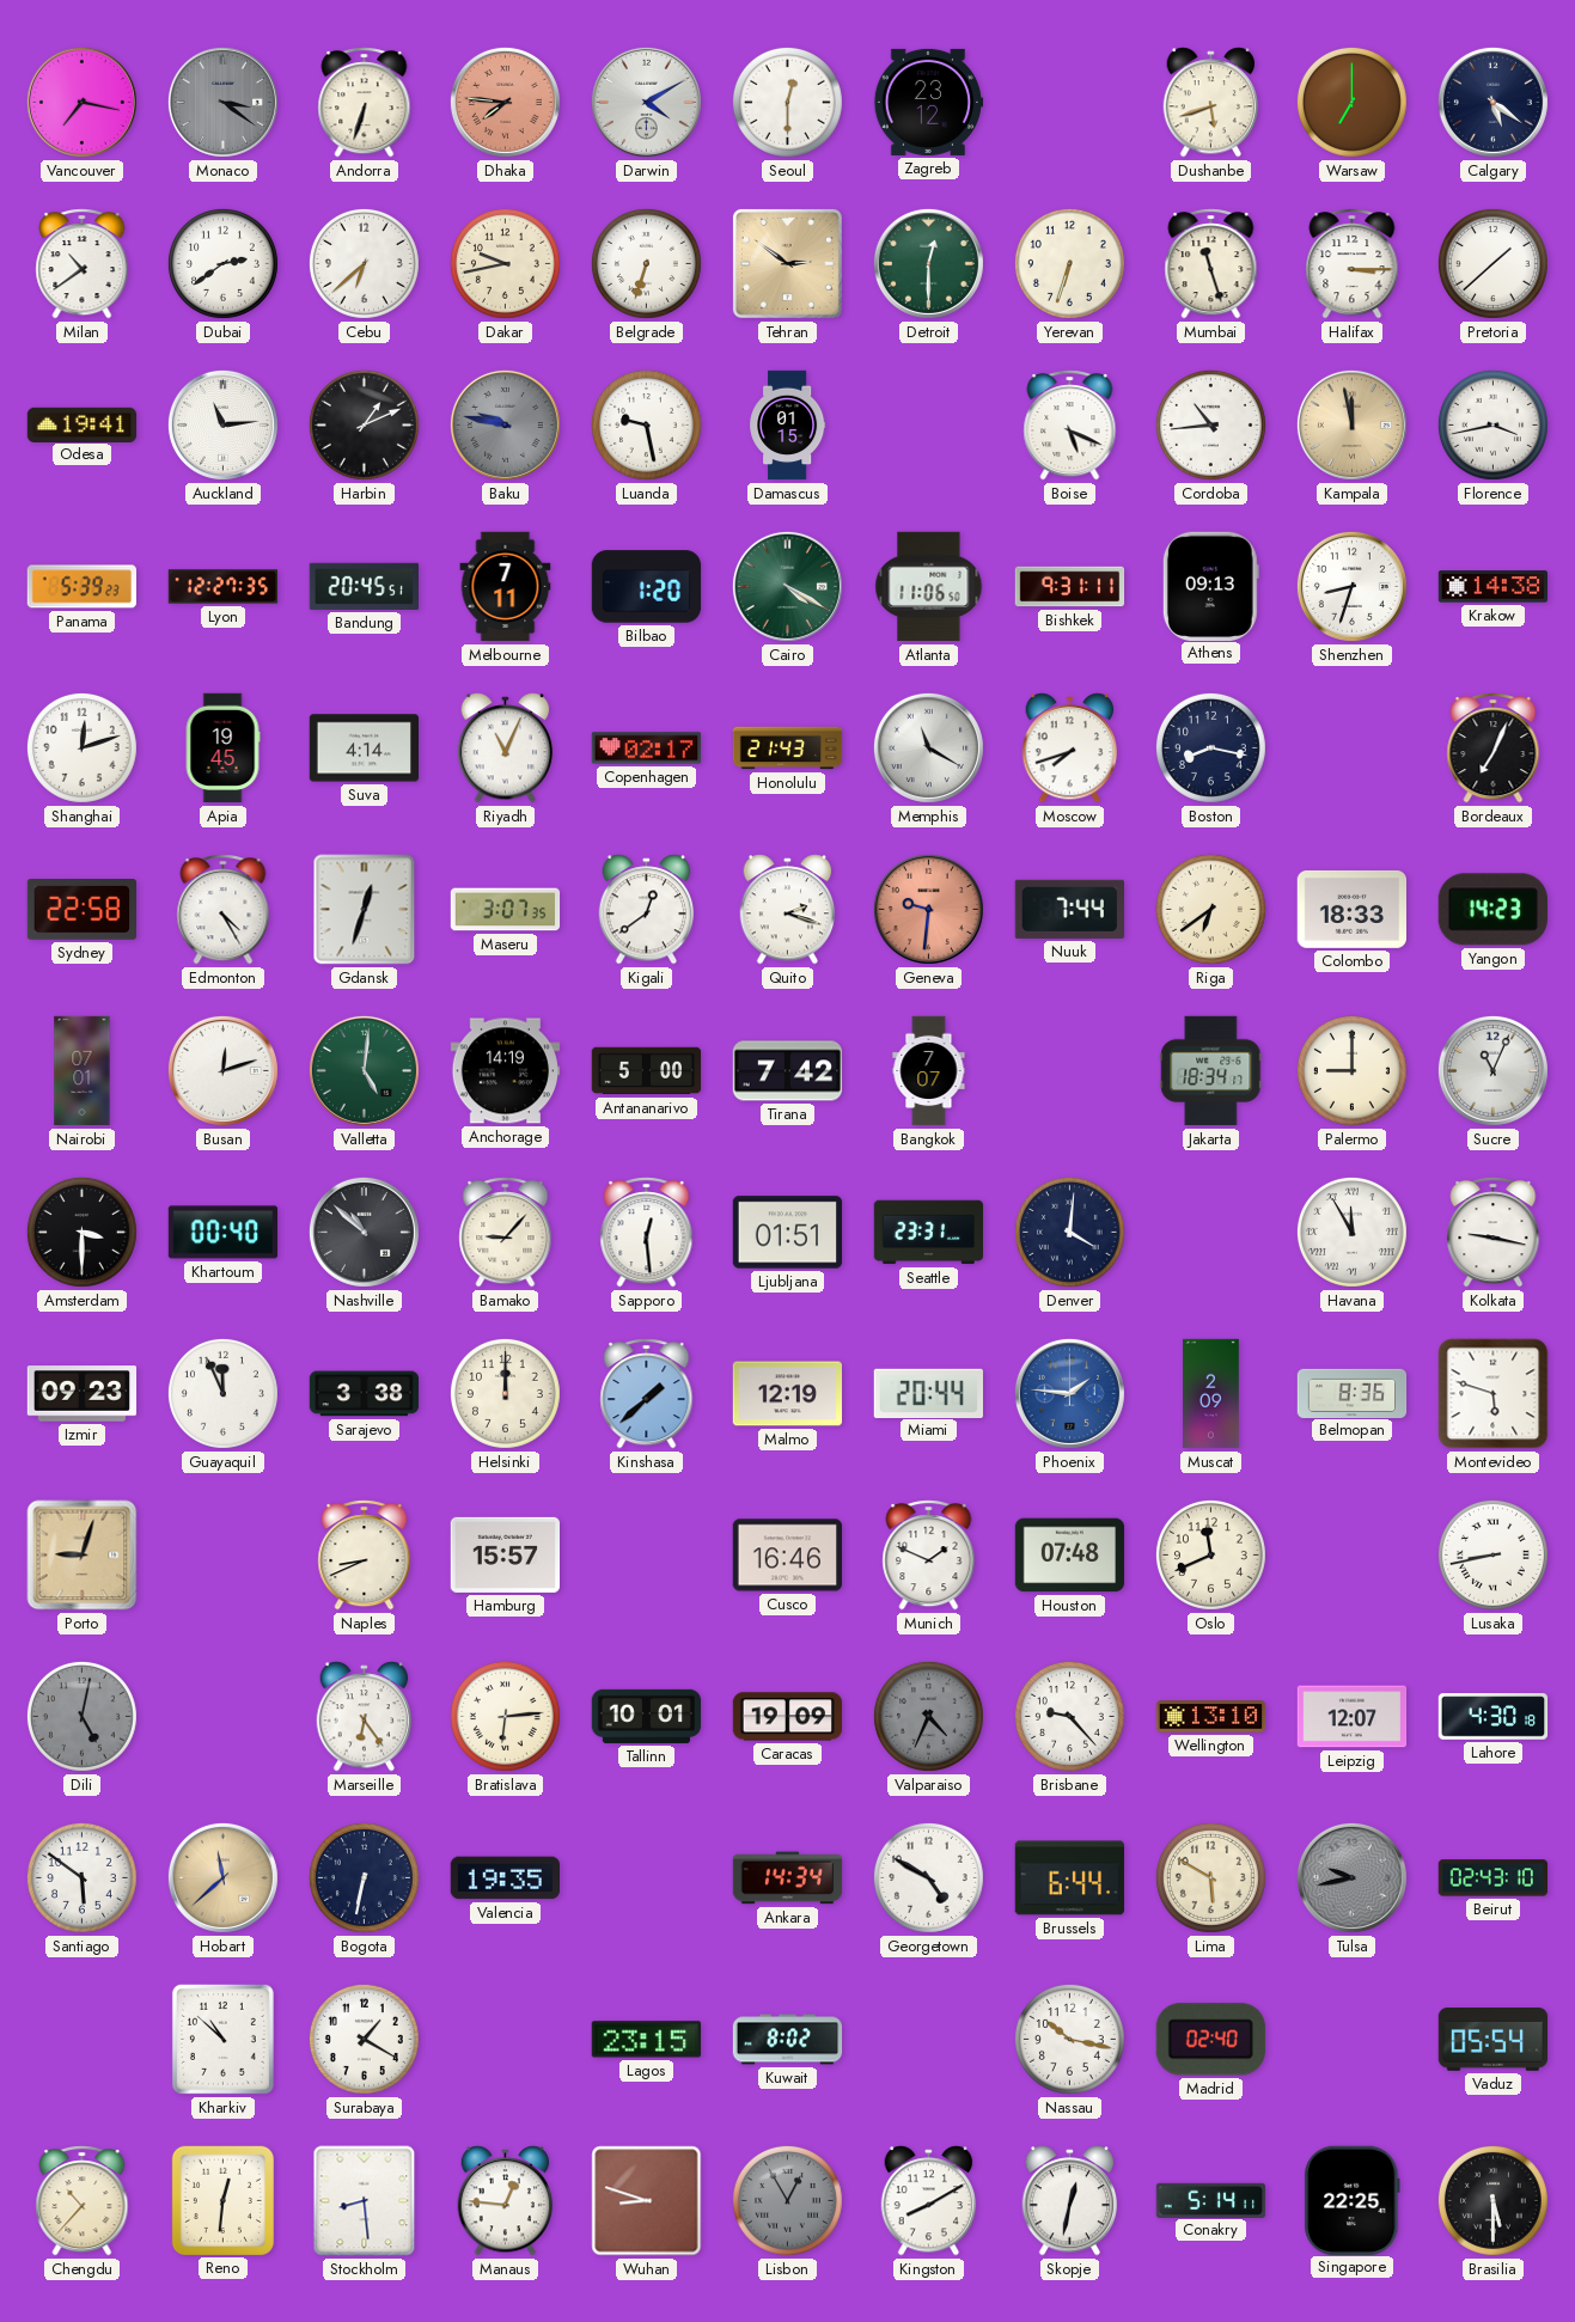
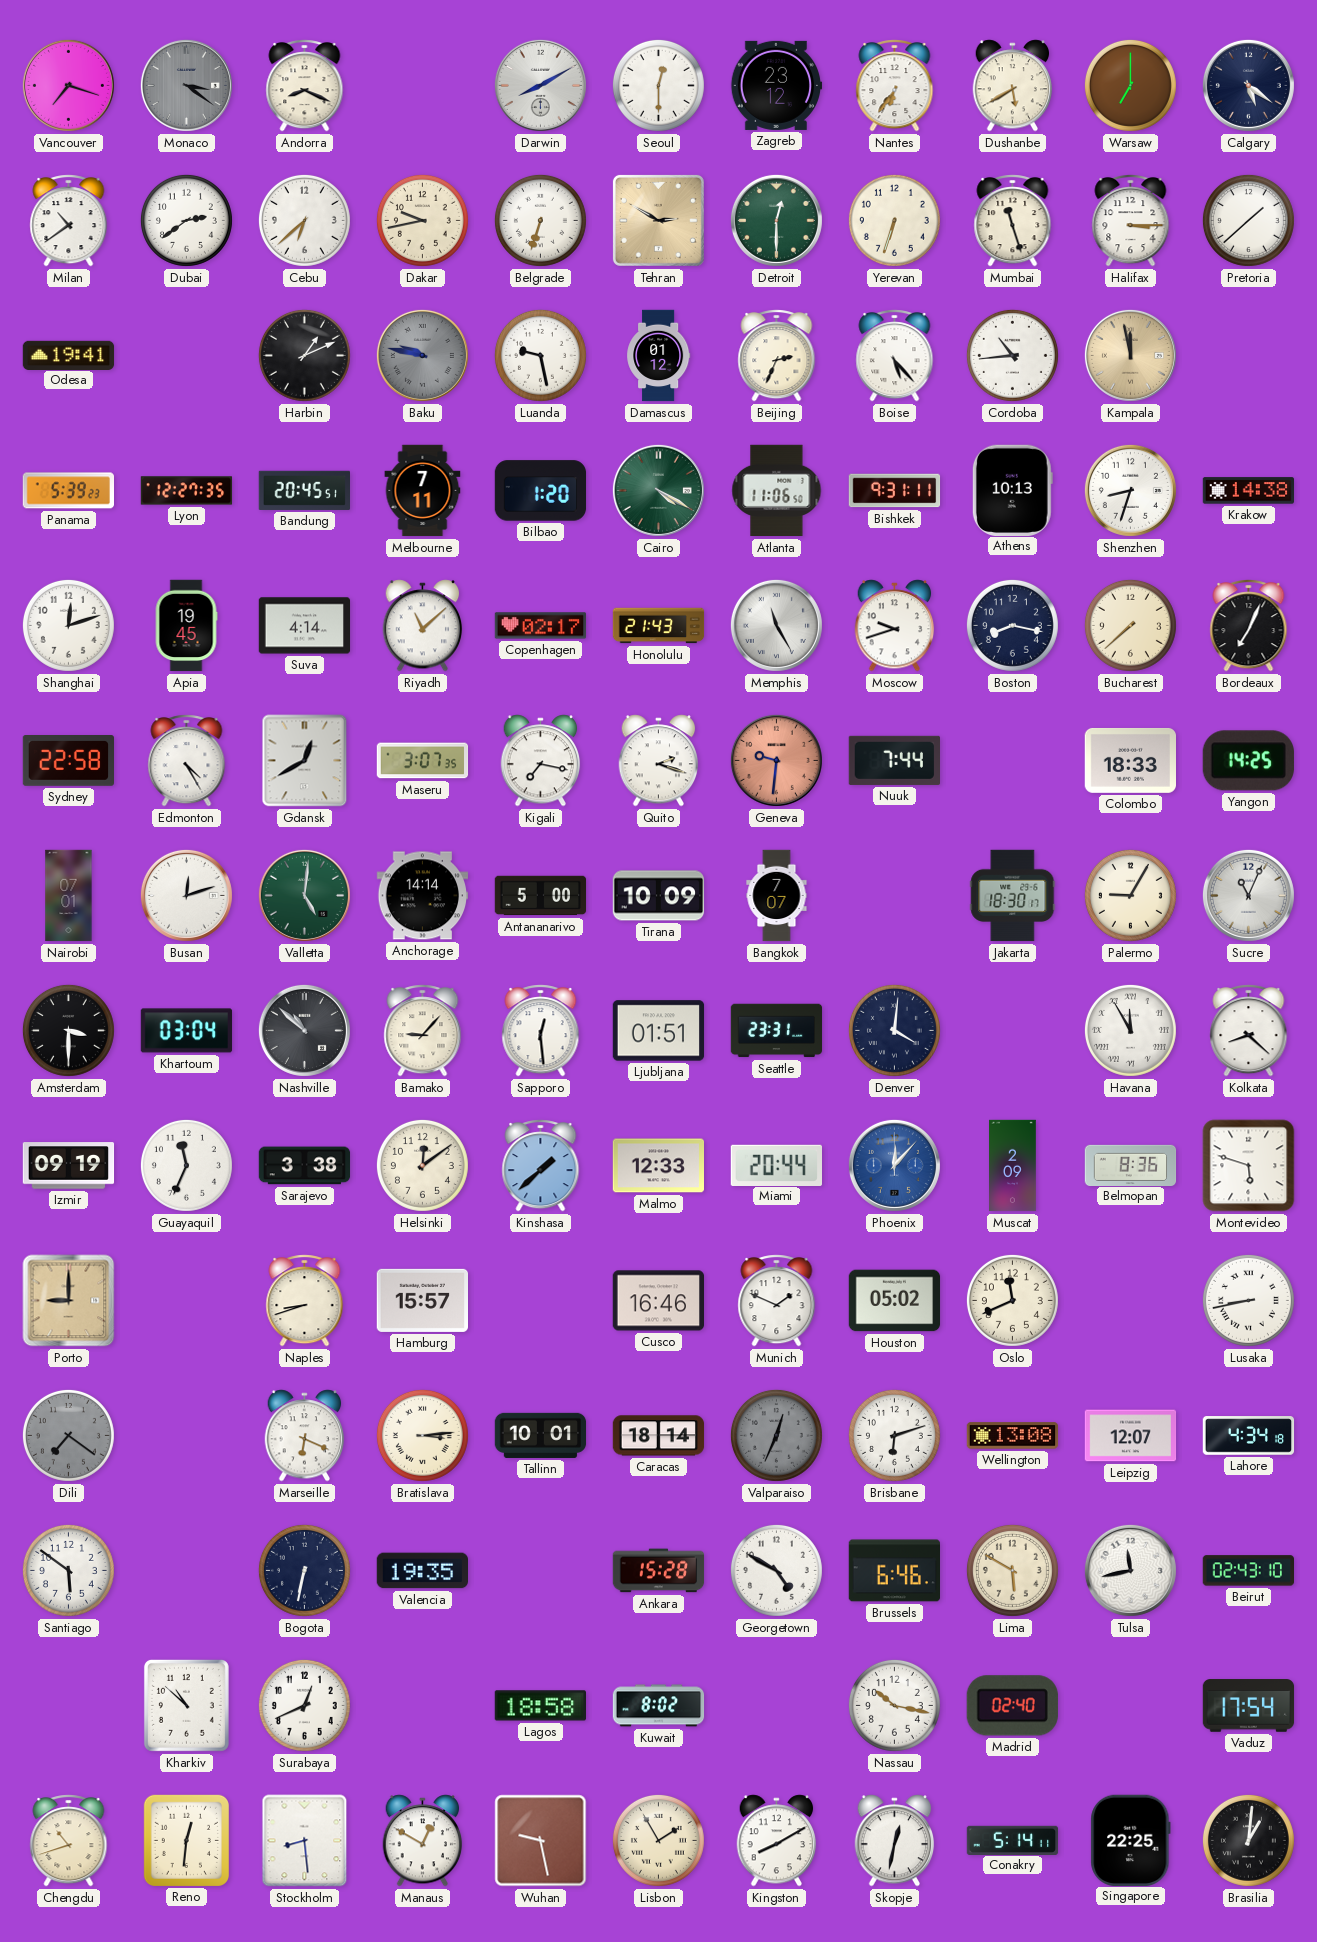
Vancouver: 7:17 -> 7:18 (68, 85)
Andorra: 6:33 -> 8:19 (305, 86)
Dhaka: 7:46 -> none (505, 102)
Darwin: 4:10 -> 8:10 (540, 85)
Nantes: none -> 6:36 (895, 86)
Dushanbe: 5:42 -> 5:40 (1013, 86)
Tehran: 2:51 -> 2:50 (658, 220)
Auckland: 11:14 -> none (222, 424)
Damascus: 01:15 -> 01:12 (659, 356)
Beijing: none -> 2:34 (777, 356)
Boise: 5:19 -> 5:23 (895, 356)
Florence: 3:43 -> none (1492, 424)
Athens: 09:13 -> 10:13 (1012, 490)
Riyadh: 11:04 -> 11:08 (423, 626)
Memphis: 11:20 -> 11:25 (776, 625)
Moscow: 7:42 -> 9:42 (895, 626)
Bucharest: none -> 7:38 (1130, 625)
Gdansk: 12:33 -> 12:40 (305, 761)
Kigali: 12:39 -> 7:17 (541, 761)
Riga: 6:39 -> none (1210, 909)
Yangon: 14:23 -> 14:25 (1248, 761)
Anchorage: 14:19 -> 14:14 (423, 896)
Tirana: 7:42 -> 10:09 (659, 896)
Jakarta: 18:34 -> 18:30 (1013, 896)
Palermo: 9:00 -> 9:05 (1130, 895)
Khartoum: 00:40 -> 03:04 (187, 1031)
Kolkata: 9:17 -> 8:22 (1249, 1031)
Izmir: 09:23 -> 09:19 (69, 1166)
Guayaquil: 11:56 -> 11:34 (186, 1165)
Helsinki: 12:00 -> 12:09 (422, 1165)
Malmo: 12:19 -> 12:33 (659, 1166)
Phoenix: 1:46 -> 12:07 (894, 1165)
Porto: 9:03 -> 9:00 (69, 1301)
Naples: 8:41 -> 8:42 (305, 1301)
Houston: 07:48 -> 05:02 (895, 1301)
Dili: 5:02 -> 7:21 (68, 1435)
Marseille: 6:24 -> 6:19 (305, 1436)
Bratislava: 6:14 -> 3:14 (422, 1435)
Caracas: 19:09 -> 18:14 (659, 1436)
Valparaiso: 4:34 -> 12:34 (776, 1435)
Brisbane: 9:23 -> 6:12 (894, 1435)
Wellington: 13:10 -> 13:08 (1013, 1436)
Lahore: 4:30 -> 4:34 (1249, 1436)
Hobart: 11:38 -> none (222, 1877)
Ankara: 14:34 -> 15:28 (659, 1571)
Brussels: 6:44 -> 6:46 (894, 1571)
Tulsa: 9:43 -> 11:43 (1130, 1570)
Tulsa dial: grey -> white (1130, 1570)
Surabaya: 1:20 -> 12:41 (304, 1705)
Lagos: 23:15 -> 18:58 (540, 1706)
Vaduz: 05:54 -> 17:54 (1249, 1706)
Chengdu: 10:37 -> 10:42 (69, 1841)
Manaus: 12:46 -> 12:50 (423, 1841)
Wuhan: 8:48 -> 9:28 (541, 1841)
Lisbon: 12:55 -> 1:55 (658, 1840)
Lisbon dial: grey -> cream (658, 1840)
Brasilia: 5:30 -> 1:01 (1248, 1840)
